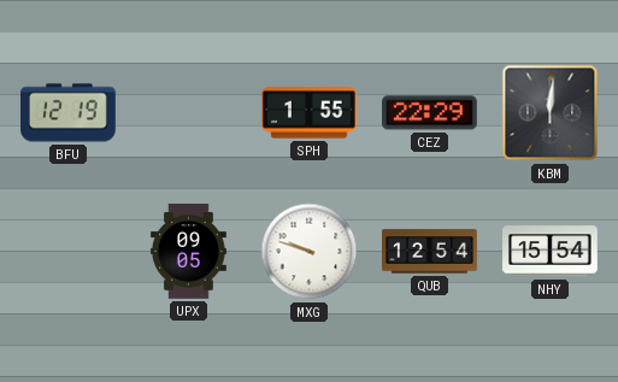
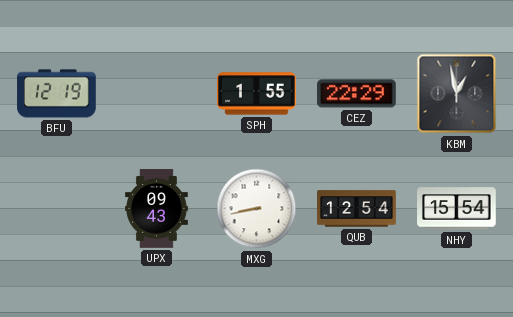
KBM: 12:01 -> 12:58 (457, 94)
UPX: 09:05 -> 09:43 (157, 209)
MXG: 9:48 -> 8:43 (257, 209)
